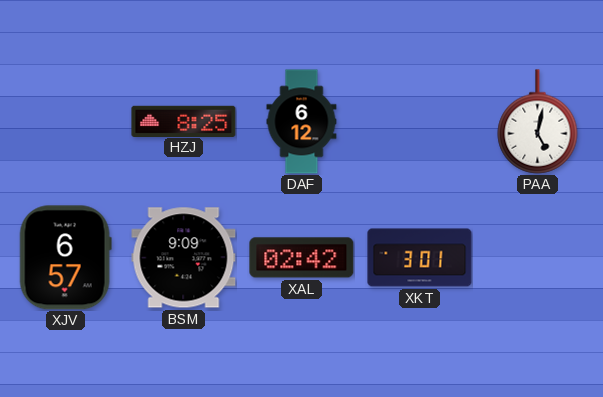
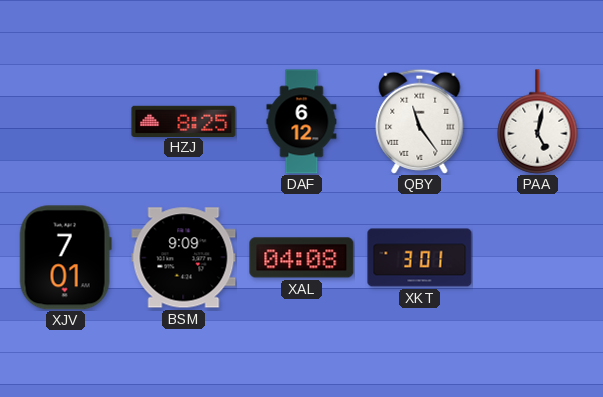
QBY: none -> 11:24 (420, 121)
XJV: 6:57 -> 7:01 (65, 258)
XAL: 02:42 -> 04:08 (302, 258)
